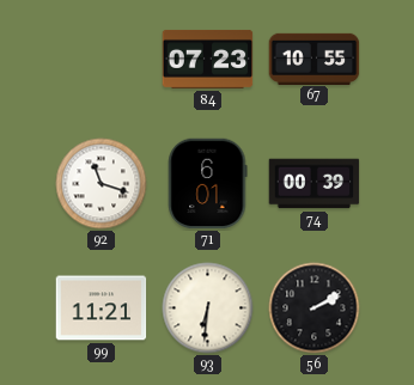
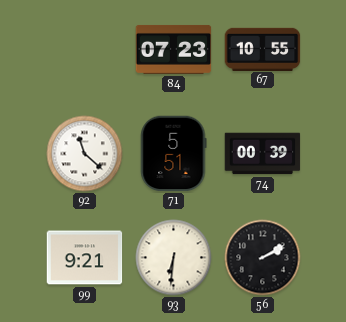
92: 11:18 -> 11:22 (85, 154)
71: 6:01 -> 5:51 (174, 154)
99: 11:21 -> 9:21 (85, 258)
